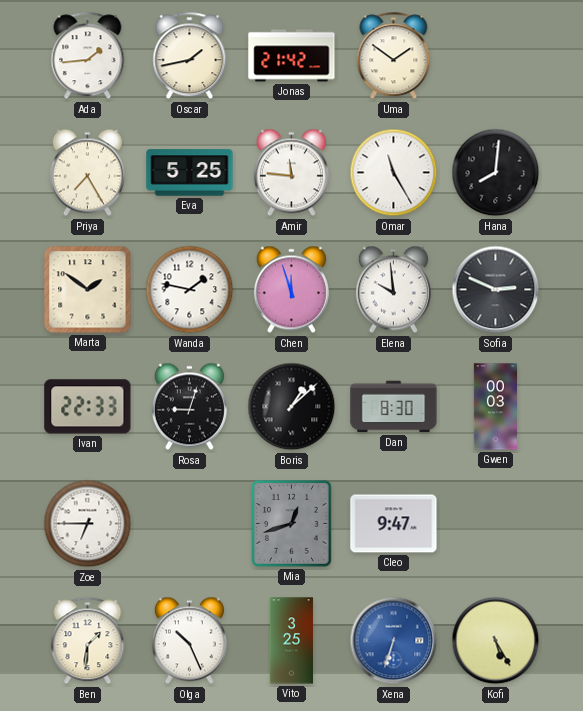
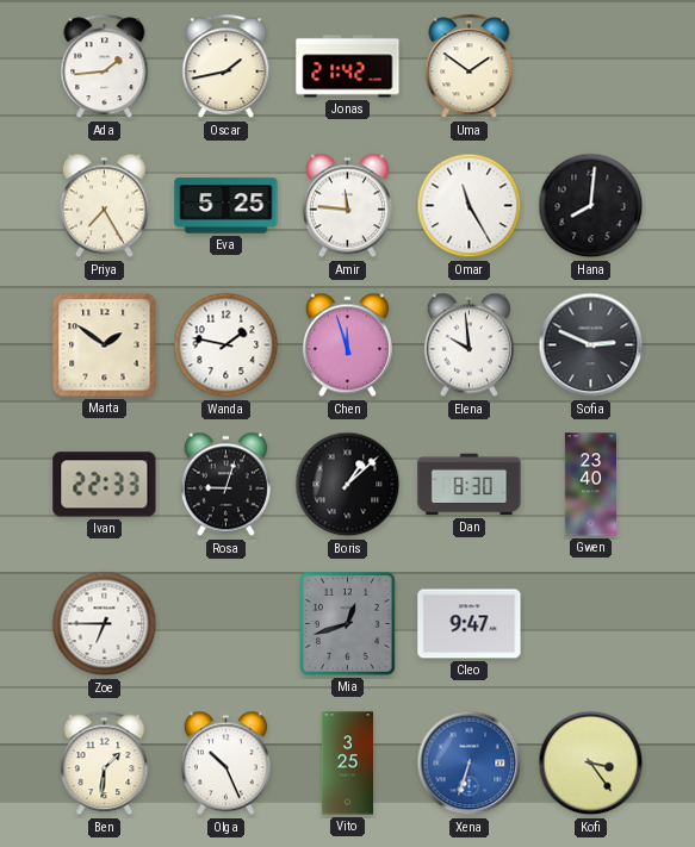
Gwen: 00:03 -> 23:40 (590, 485)
Kofi: 5:25 -> 3:24 (591, 764)
